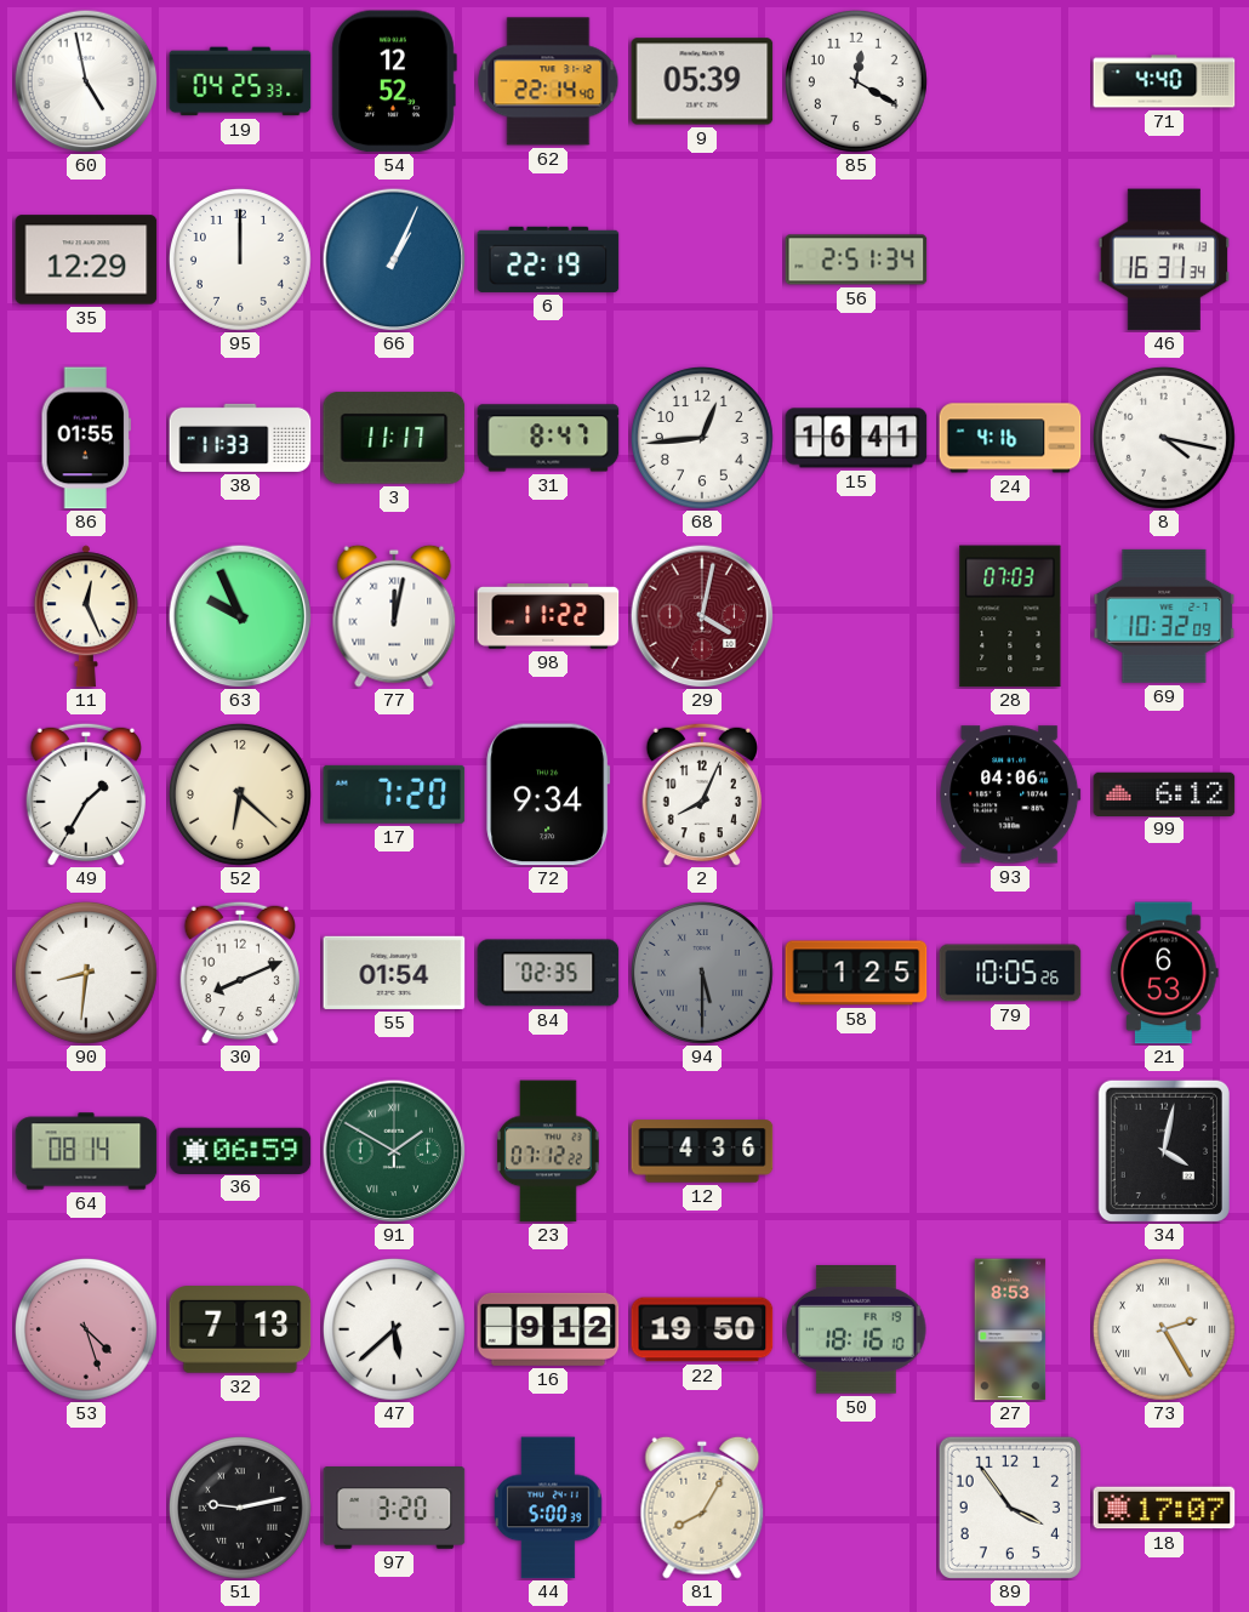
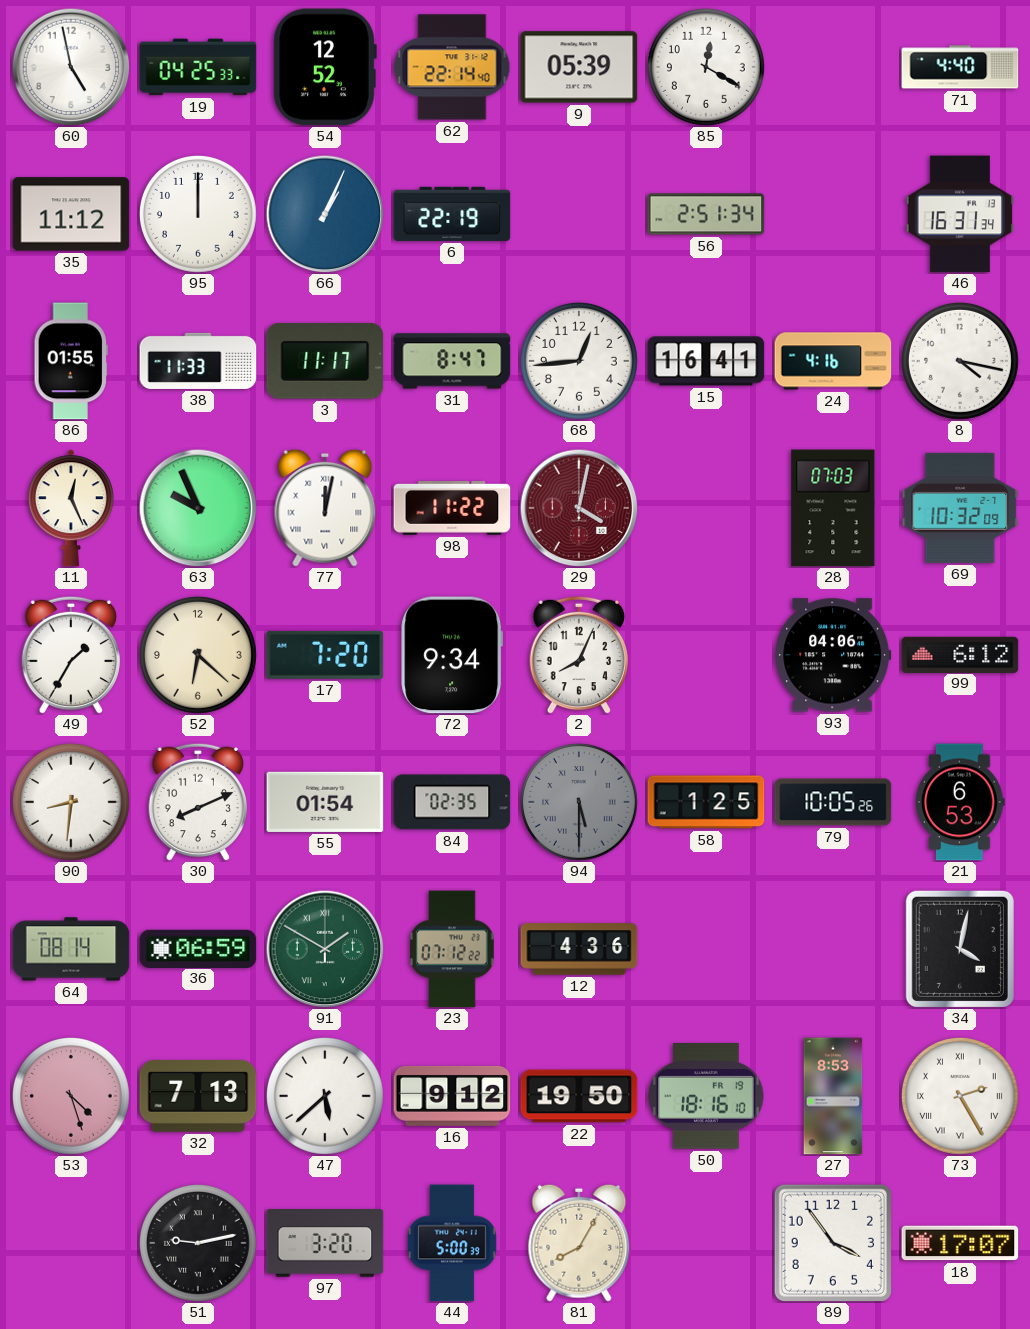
35: 12:29 -> 11:12 (71, 214)
